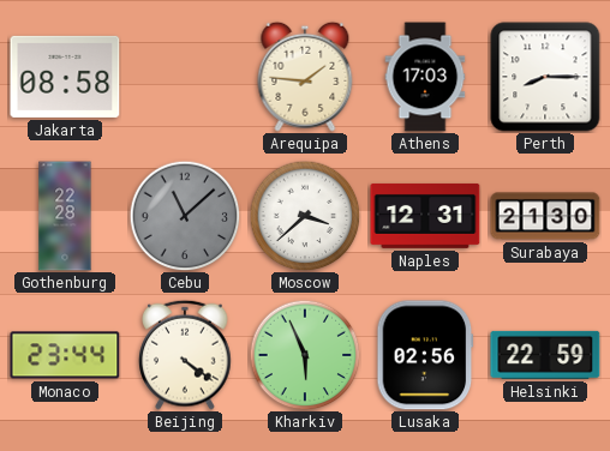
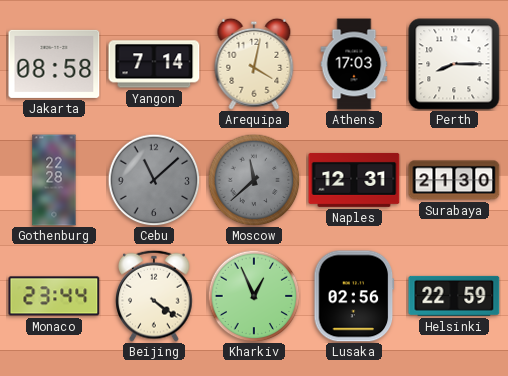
Yangon: none -> 7:14 (154, 64)
Arequipa: 1:46 -> 4:02 (254, 64)
Moscow: 3:38 -> 11:38 (254, 180)
Moscow dial: white -> grey (254, 180)
Kharkiv: 5:56 -> 12:56 (254, 296)
